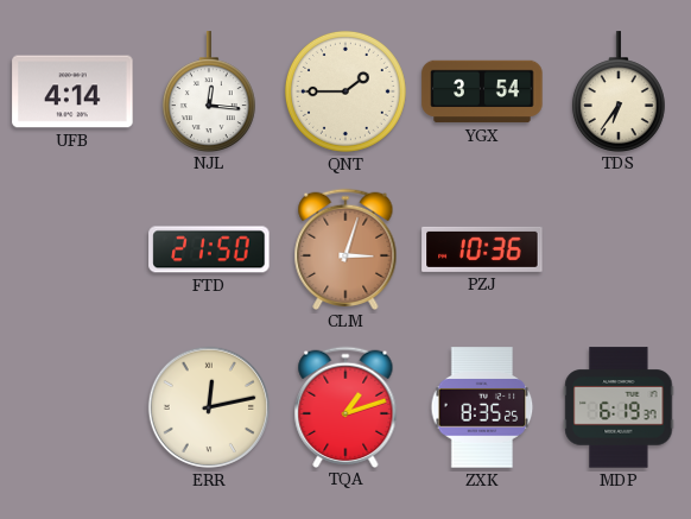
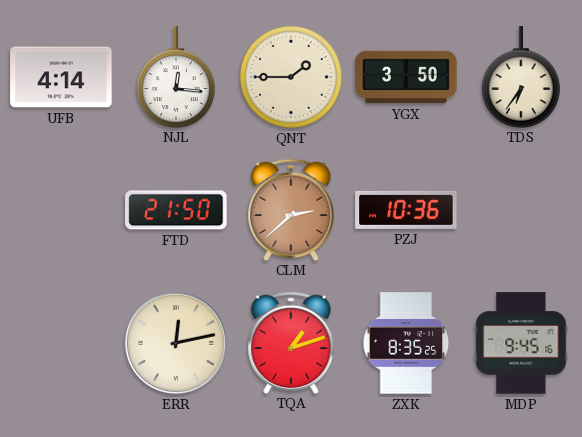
YGX: 3:54 -> 3:50 (406, 77)
CLM: 3:03 -> 2:38 (291, 209)
MDP: 6:19 -> 9:45 (521, 343)
